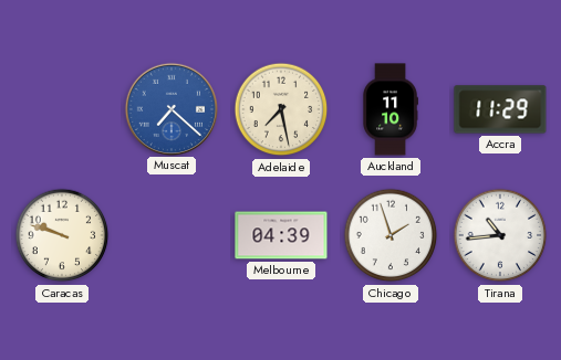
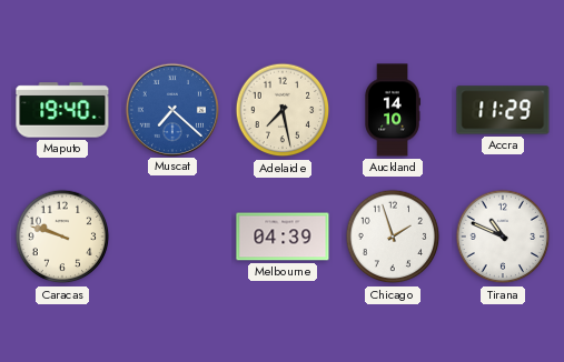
Maputo: none -> 19:40 (62, 110)
Auckland: 11:10 -> 14:10 (393, 110)
Tirana: 10:44 -> 10:49 (503, 237)
